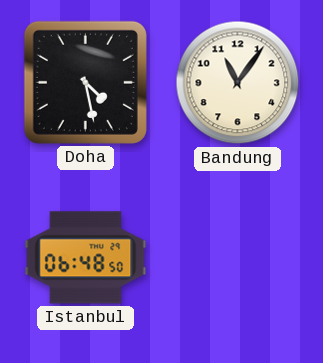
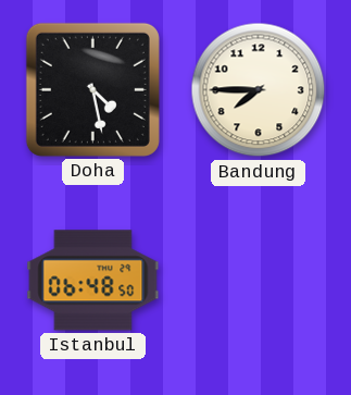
Bandung: 11:06 -> 7:45 (259, 90)
